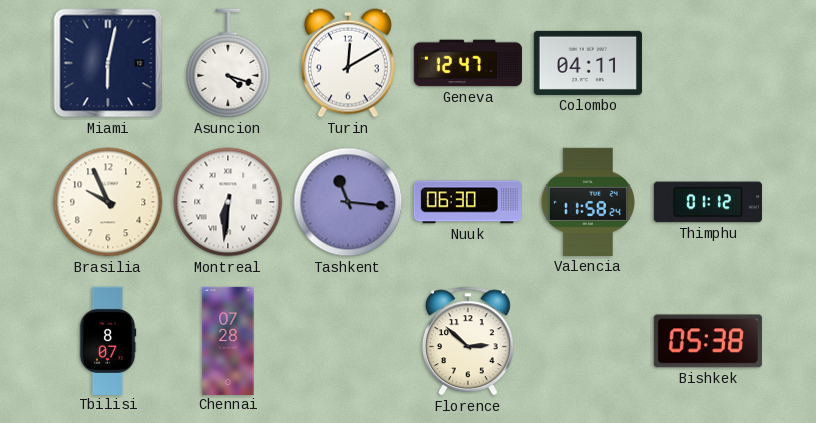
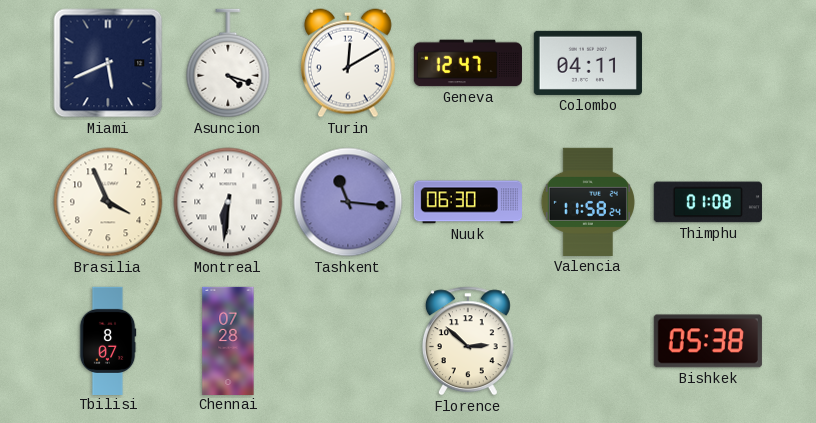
Miami: 6:02 -> 5:41 (108, 63)
Brasilia: 9:56 -> 3:56 (108, 202)
Thimphu: 01:12 -> 01:08 (708, 202)
